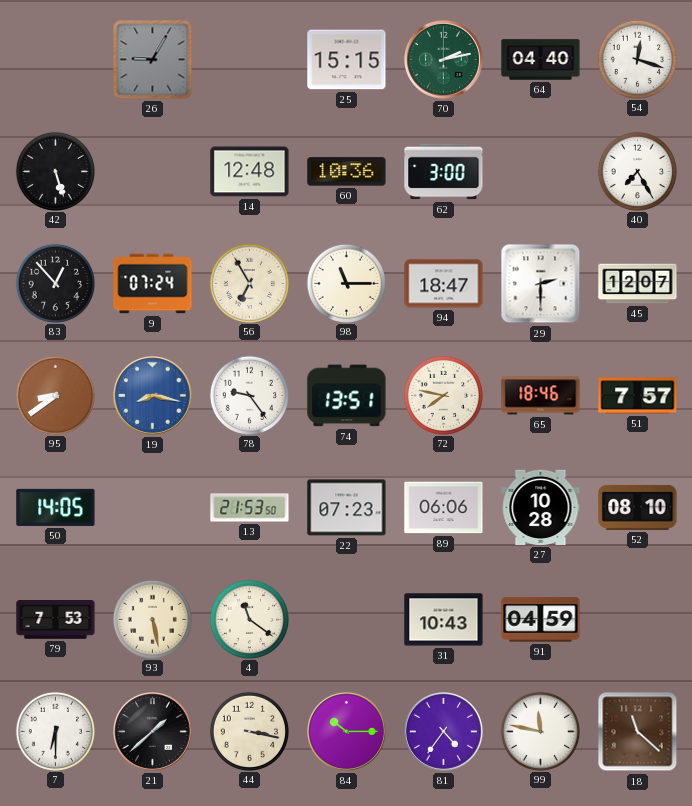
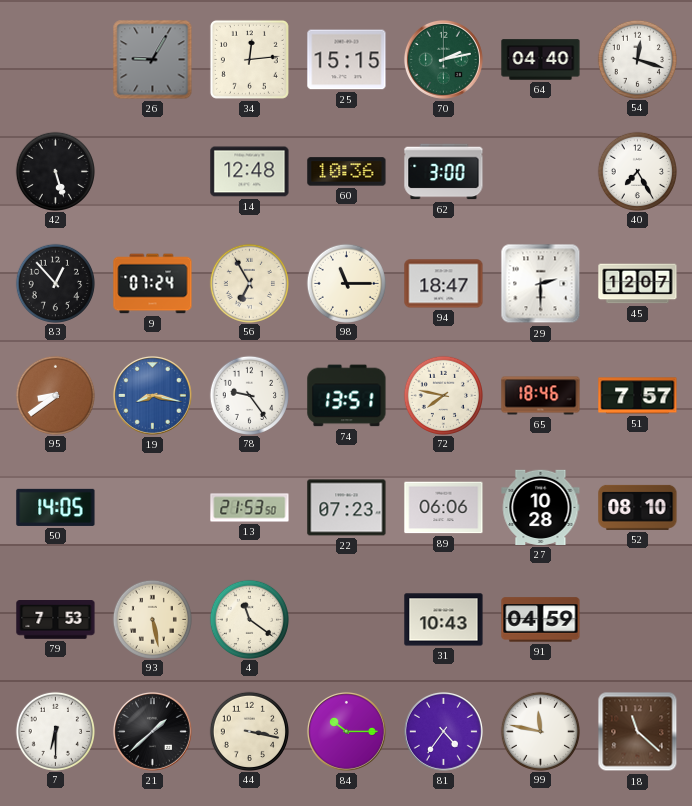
34: none -> 12:14 (249, 59)
